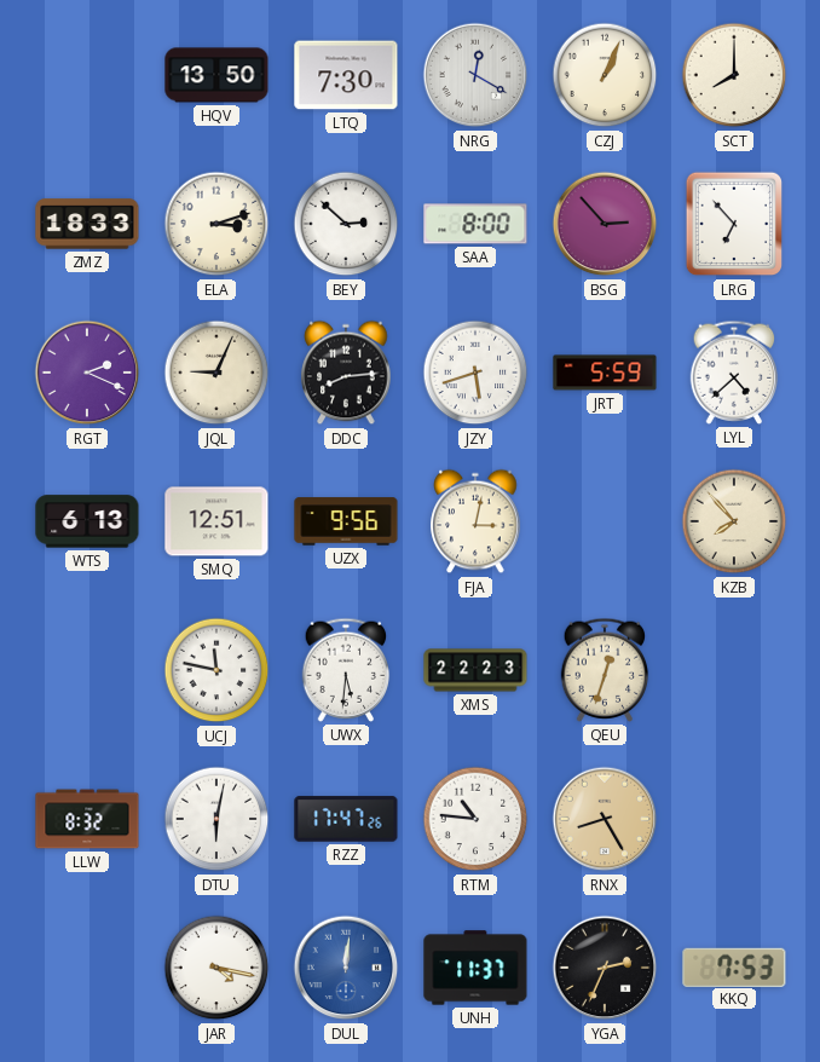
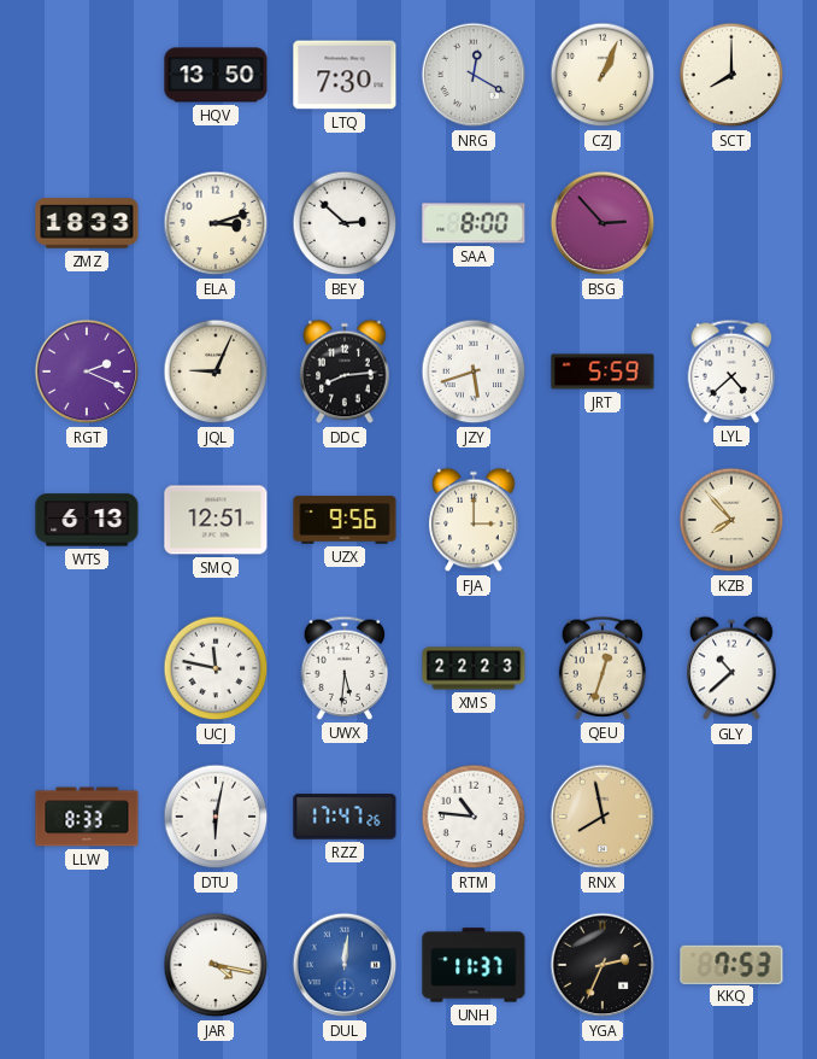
LRG: 6:53 -> none (734, 224)
FJA: 3:02 -> 3:00 (474, 520)
GLY: none -> 10:38 (731, 668)
LLW: 8:32 -> 8:33 (87, 817)
RNX: 8:25 -> 7:58 (603, 817)
